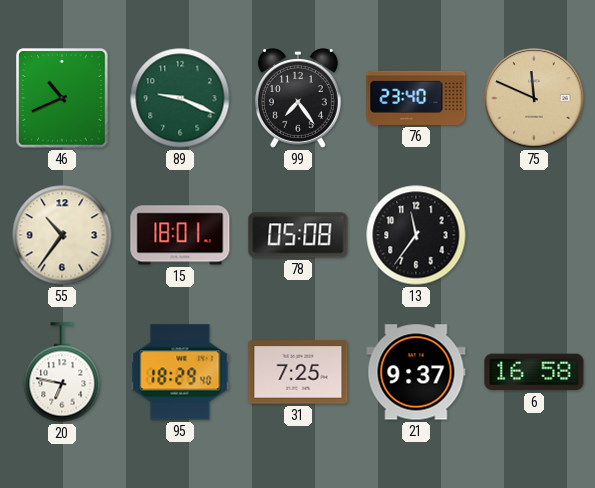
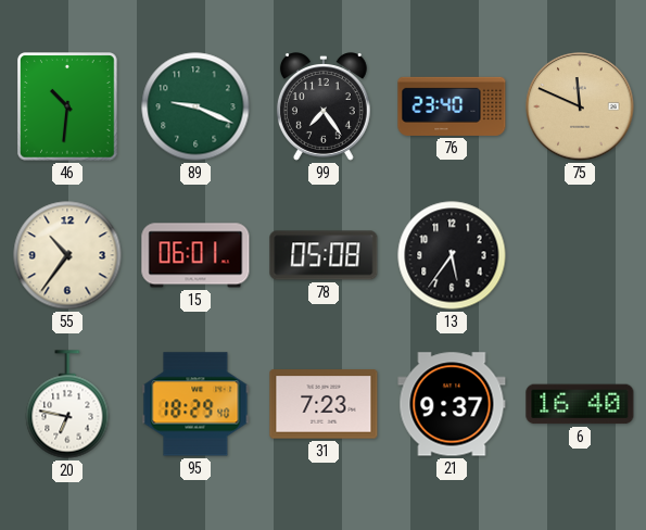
46: 10:41 -> 10:31 (67, 106)
15: 18:01 -> 06:01 (195, 255)
13: 11:36 -> 5:36 (452, 255)
31: 7:25 -> 7:23 (324, 404)
6: 16:58 -> 16:40 (580, 404)
